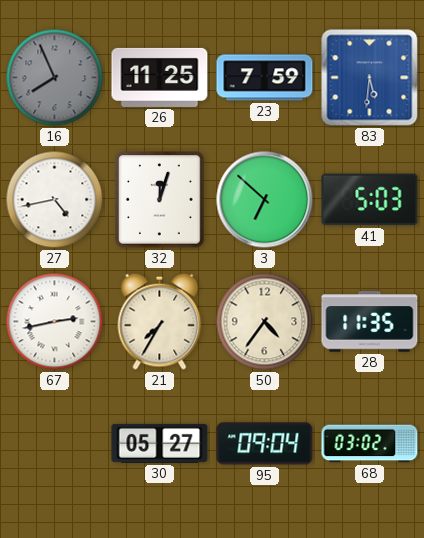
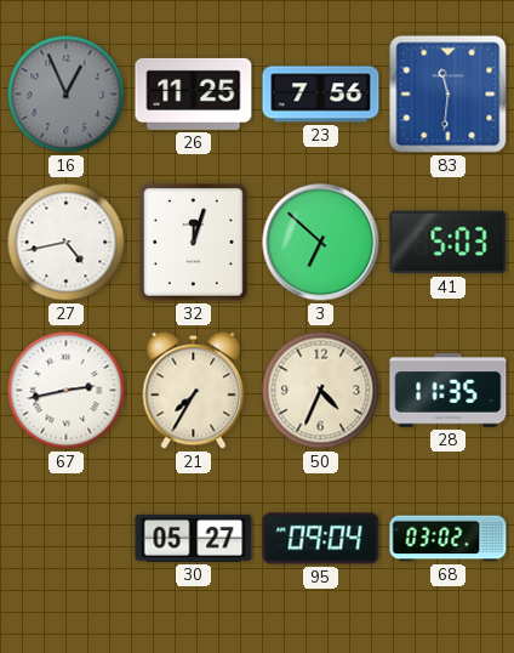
16: 7:56 -> 12:56 (67, 95)
23: 7:59 -> 7:56 (321, 95)
83: 5:31 -> 11:31 (449, 95)
50: 4:36 -> 4:34 (321, 391)
